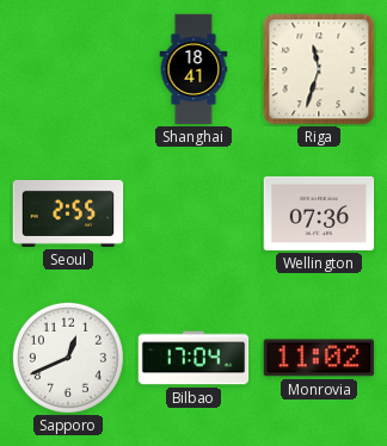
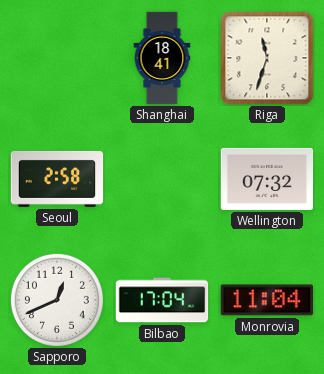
Seoul: 2:55 -> 2:58 (57, 179)
Wellington: 07:36 -> 07:32 (267, 179)
Monrovia: 11:02 -> 11:04 (266, 300)
